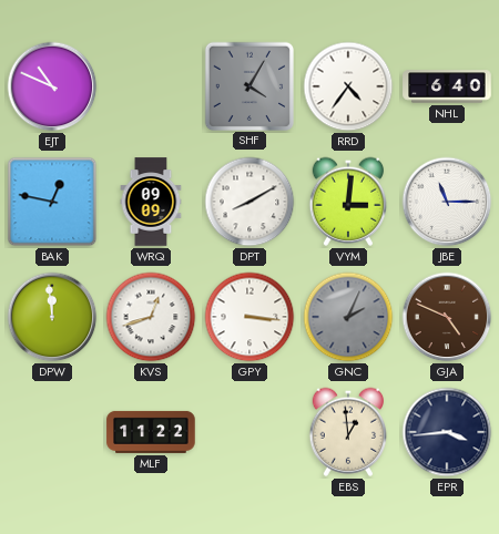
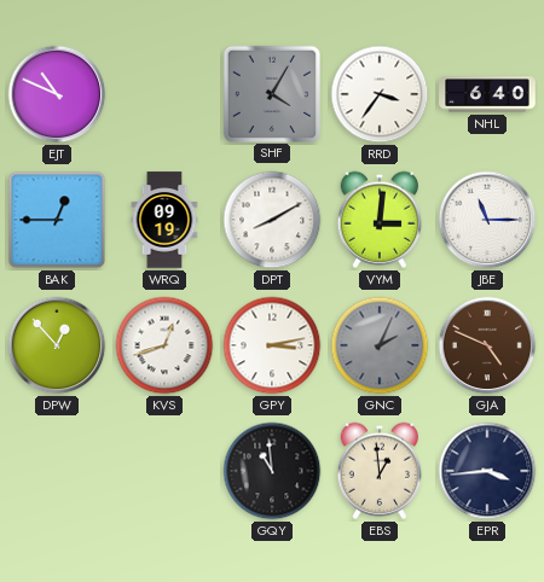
RRD: 4:36 -> 3:36 (380, 94)
BAK: 12:47 -> 12:45 (57, 220)
WRQ: 09:09 -> 09:19 (164, 220)
DPW: 11:59 -> 12:53 (57, 345)
GPY: 3:16 -> 3:13 (272, 345)
MLF: 11:22 -> none (151, 432)
GQY: none -> 10:59 (272, 471)
